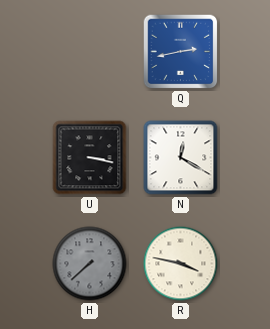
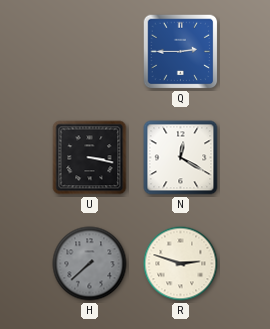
Q: 2:43 -> 2:45 (181, 52)
R: 3:47 -> 2:48 (181, 264)
